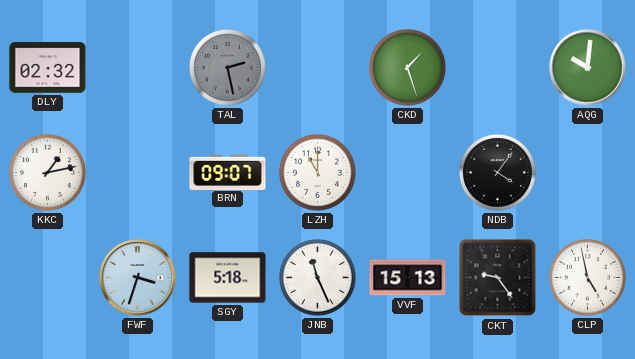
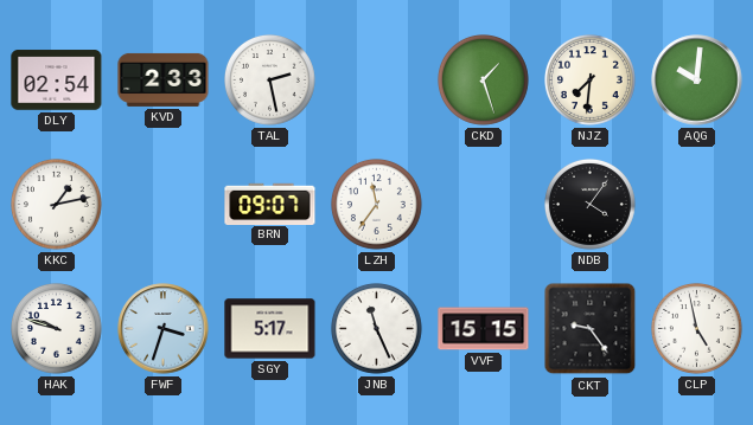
DLY: 02:32 -> 02:54 (57, 81)
KVD: none -> 2:33 (164, 79)
TAL dial: grey -> white (270, 81)
NJZ: none -> 7:31 (591, 81)
LZH: 11:00 -> 11:36 (377, 205)
HAK: none -> 9:48 (57, 329)
SGY: 5:18 -> 5:17 (270, 329)
VVF: 15:13 -> 15:15 (484, 329)
